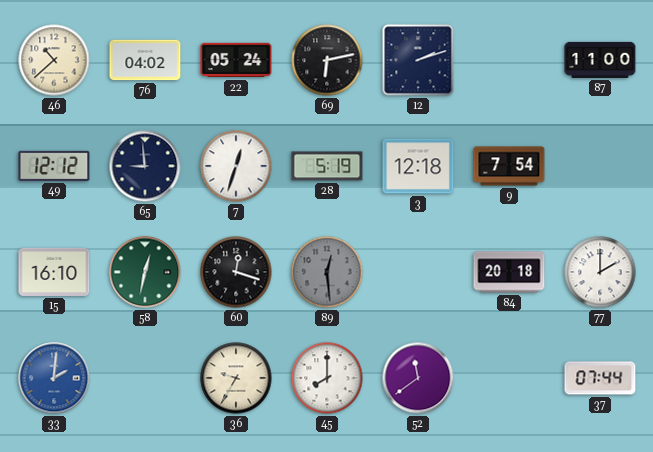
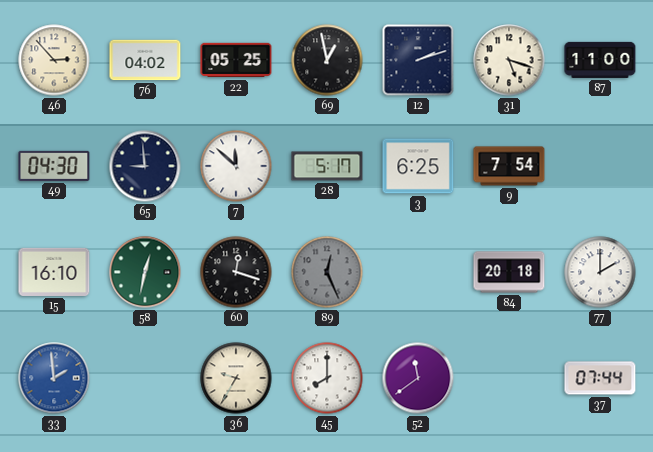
46: 10:38 -> 2:53 (54, 60)
22: 05:24 -> 05:25 (236, 60)
69: 6:13 -> 12:58 (327, 60)
31: none -> 5:18 (509, 60)
49: 12:12 -> 04:30 (54, 166)
7: 12:33 -> 11:52 (236, 166)
28: 5:19 -> 5:17 (327, 166)
3: 12:18 -> 6:25 (418, 166)
89: 12:29 -> 12:26 (327, 272)
33: 2:01 -> 1:59 (54, 378)
